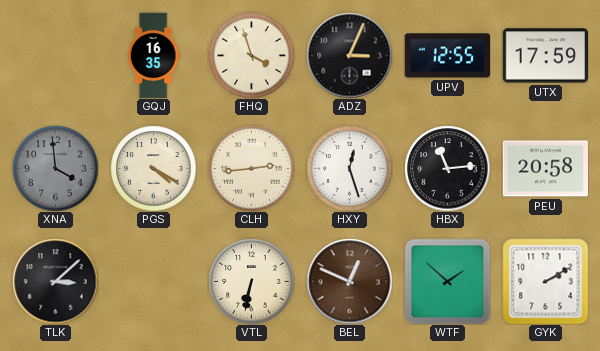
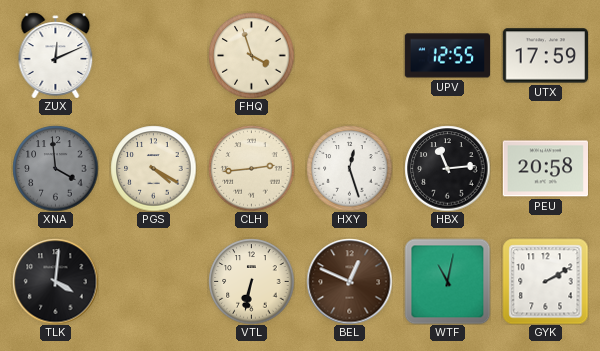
ZUX: none -> 12:11 (56, 55)
GQJ: 16:35 -> none (153, 55)
ADZ: 3:04 -> none (349, 55)
TLK: 3:08 -> 4:01 (55, 281)
WTF: 1:52 -> 11:02 (447, 281)
